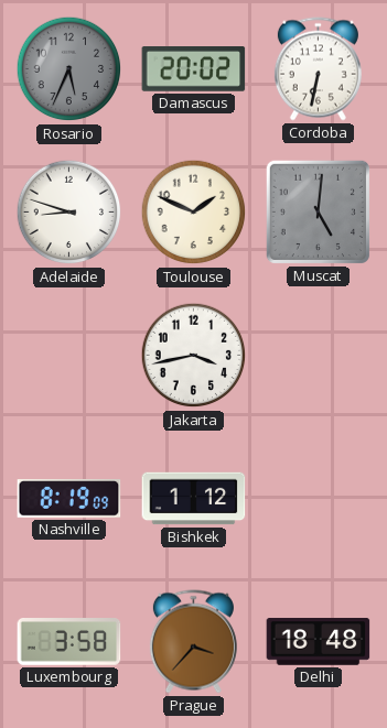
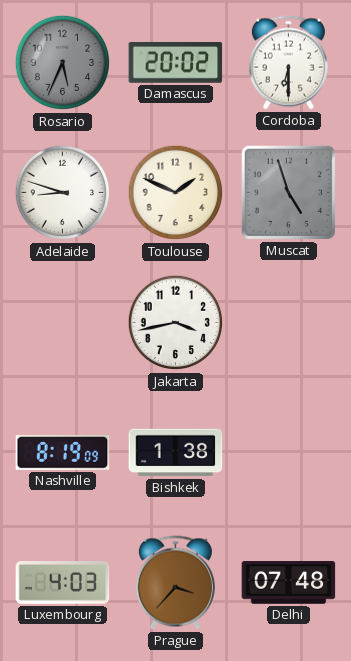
Cordoba: 6:32 -> 6:30 (288, 63)
Muscat: 5:01 -> 4:57 (288, 192)
Bishkek: 1:12 -> 1:38 (176, 453)
Luxembourg: 3:58 -> 4:03 (63, 583)
Delhi: 18:48 -> 07:48 (289, 583)
